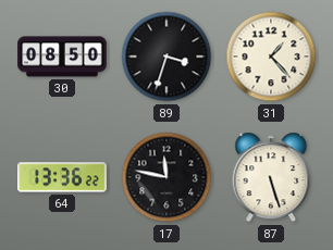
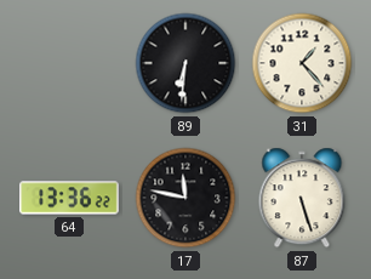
30: 08:50 -> none (62, 57)
89: 3:33 -> 6:31 (185, 63)
